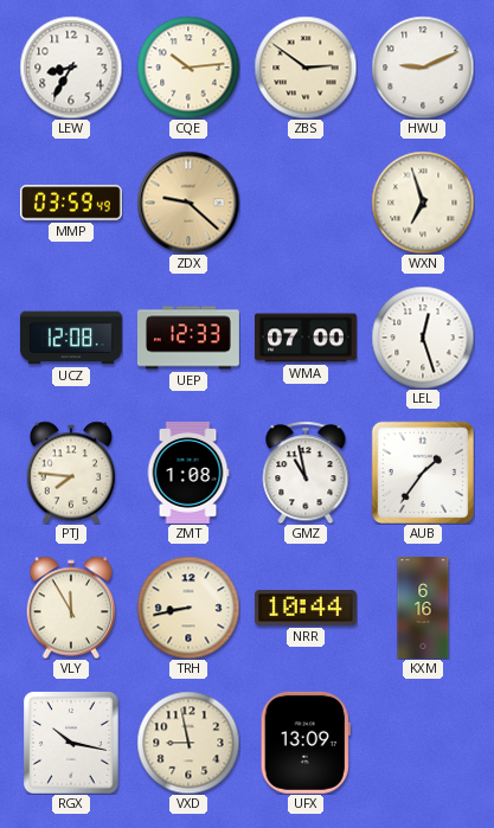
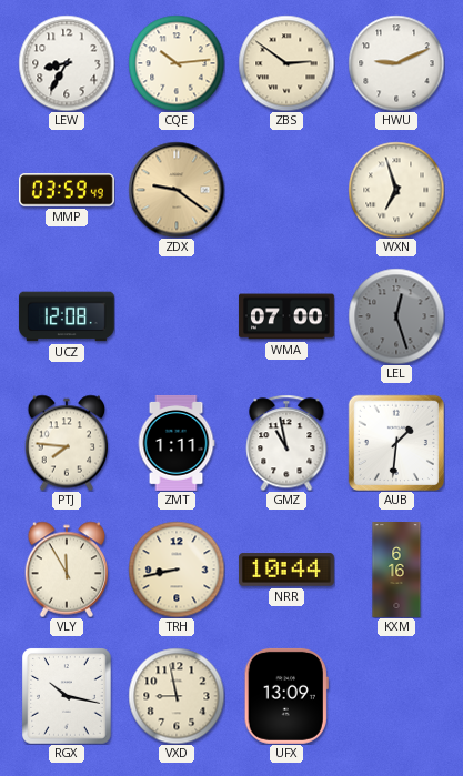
ZDX: 9:22 -> 9:21 (177, 190)
UEP: 12:33 -> none (188, 338)
LEL dial: white -> grey (396, 316)
ZMT: 1:08 -> 1:11 (177, 443)
AUB: 1:36 -> 1:31 (395, 442)
